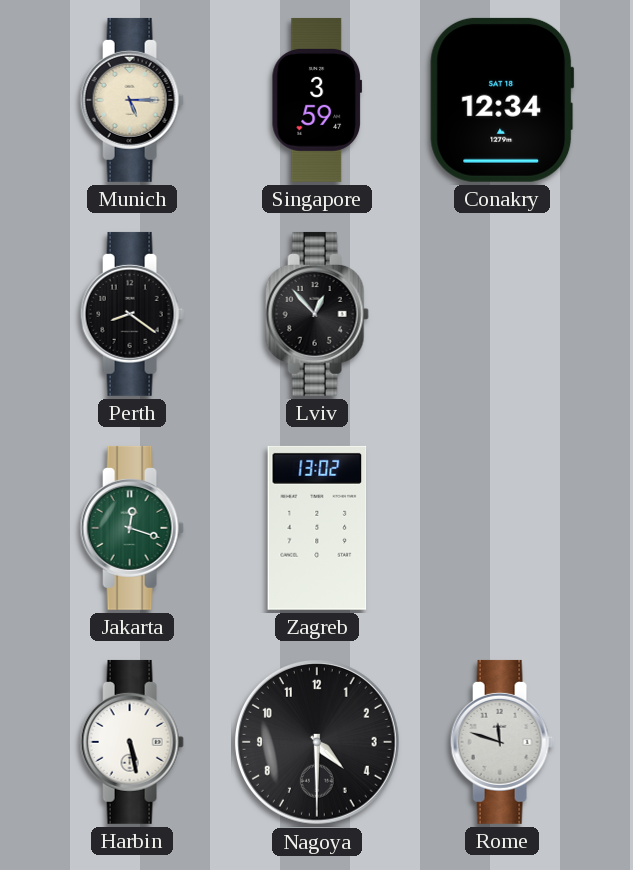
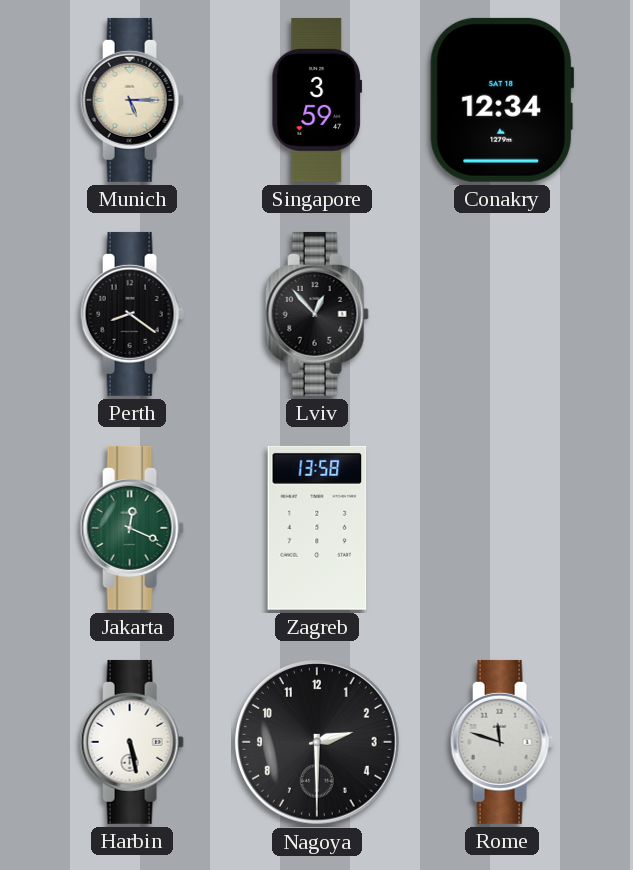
Jakarta: 12:18 -> 12:19 (132, 528)
Zagreb: 13:02 -> 13:58 (317, 528)
Nagoya: 4:30 -> 2:30 (317, 742)
